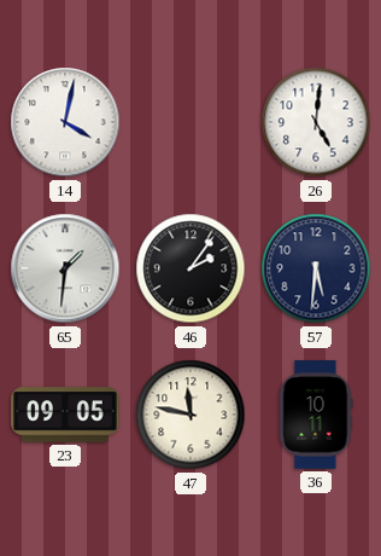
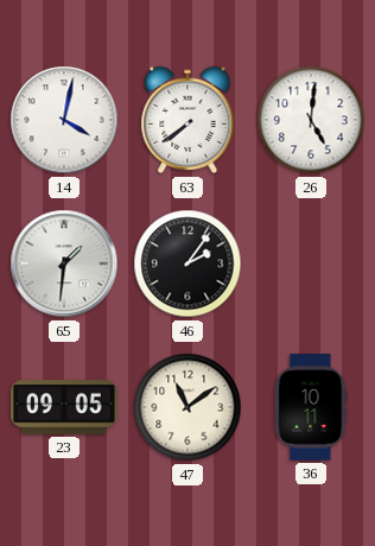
63: none -> 7:39 (188, 120)
57: 5:31 -> none (316, 268)
47: 11:47 -> 11:09 (188, 407)
